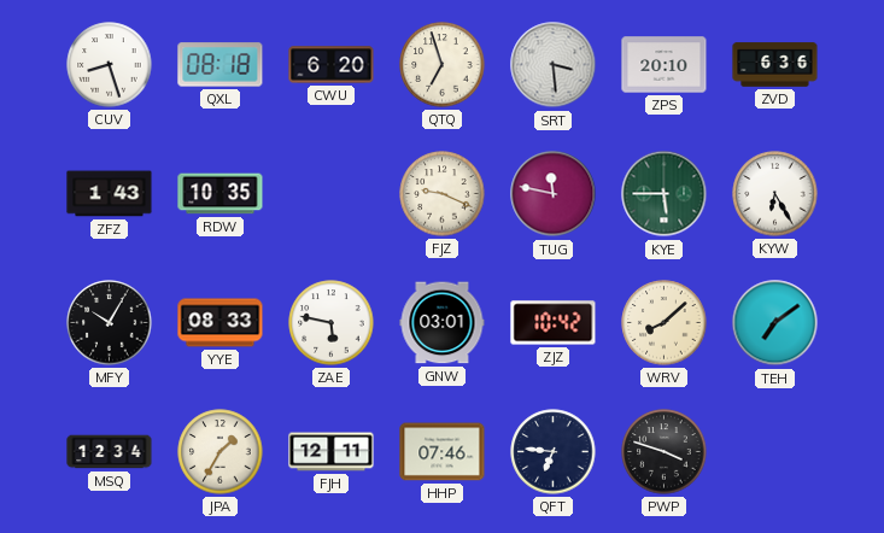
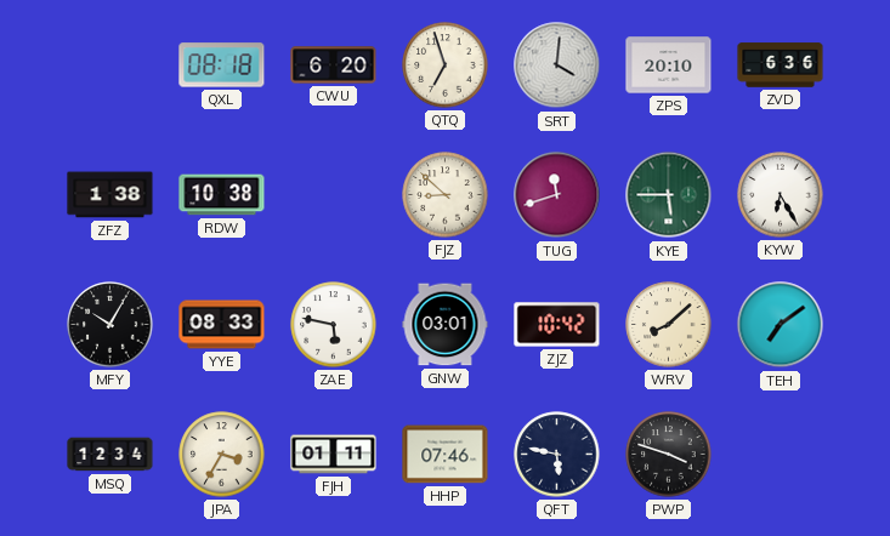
CUV: 8:27 -> none (110, 65)
SRT: 3:29 -> 4:01 (557, 65)
ZFZ: 1:43 -> 1:38 (110, 195)
RDW: 10:35 -> 10:38 (222, 195)
FJZ: 9:19 -> 8:52 (446, 195)
TUG: 11:47 -> 11:42 (557, 195)
JPA: 1:35 -> 3:35 (222, 455)
FJH: 12:11 -> 01:11 (334, 455)
QFT: 6:46 -> 5:47 (557, 455)
